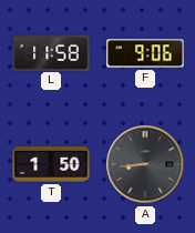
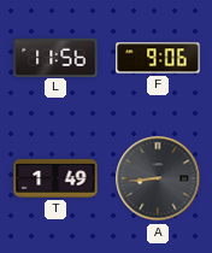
L: 11:58 -> 11:56 (55, 57)
T: 1:50 -> 1:49 (55, 178)
